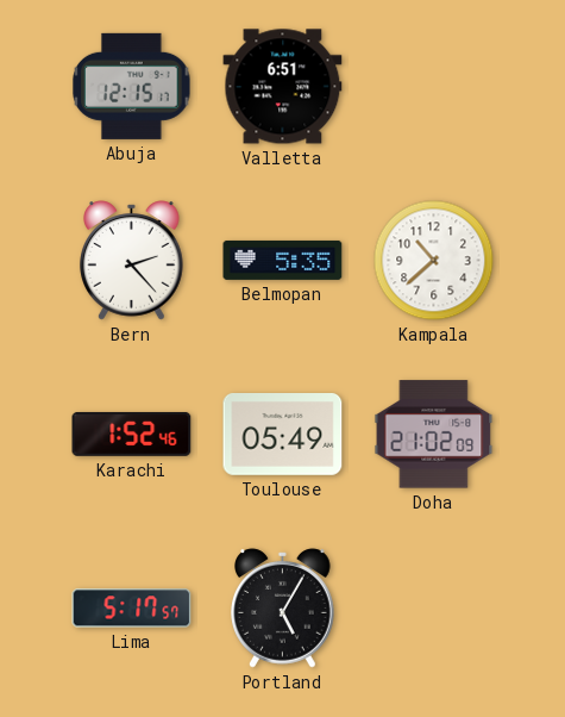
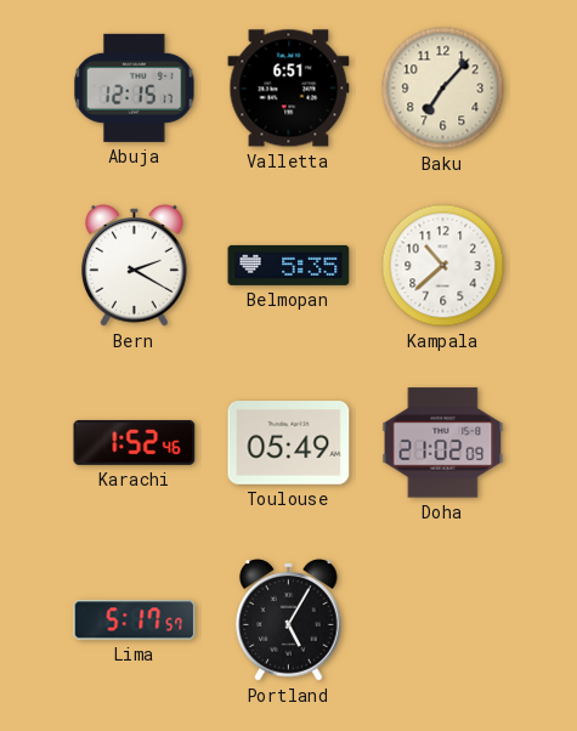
Baku: none -> 7:07 (443, 89)
Bern: 2:23 -> 2:20 (135, 266)
